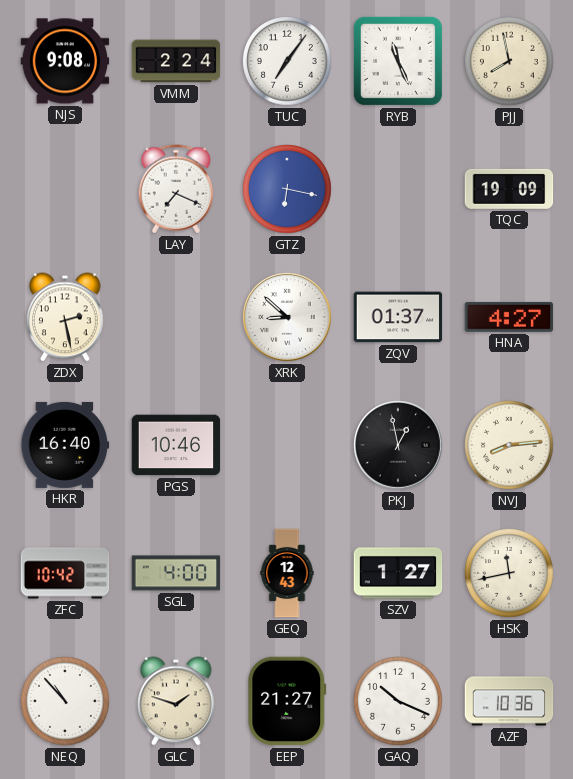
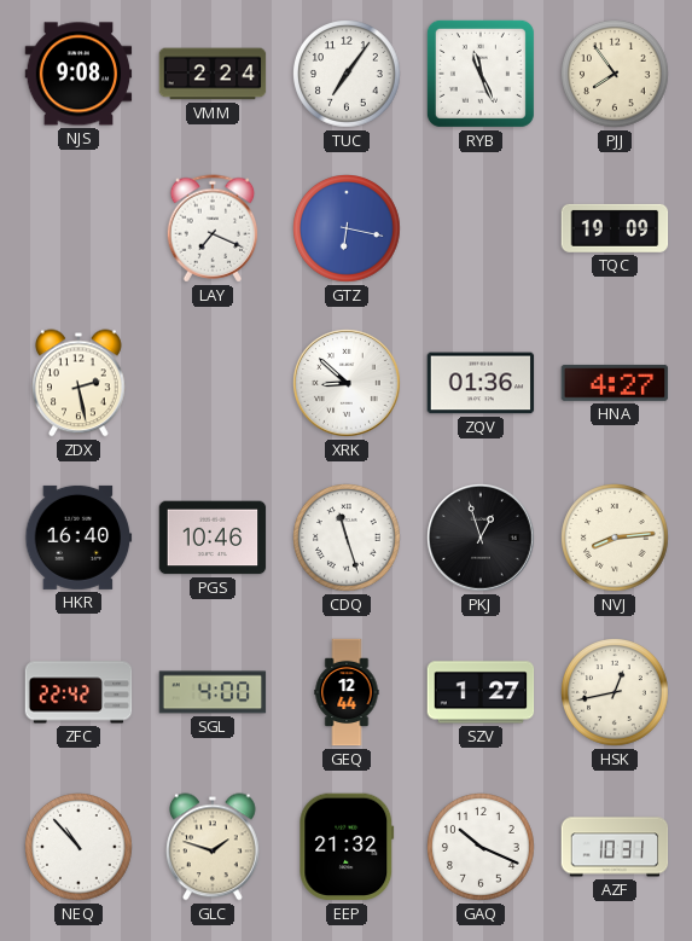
PJJ: 7:58 -> 7:54 (616, 75)
ZQV: 01:37 -> 01:36 (481, 383)
CDQ: none -> 11:27 (348, 539)
PKJ: 12:58 -> 12:57 (482, 539)
ZFC: 10:42 -> 22:42 (78, 692)
GEQ: 12:43 -> 12:44 (347, 692)
HSK: 11:43 -> 12:43 (616, 693)
EEP: 21:27 -> 21:32 (347, 847)
AZF: 10:36 -> 10:31 (615, 847)
